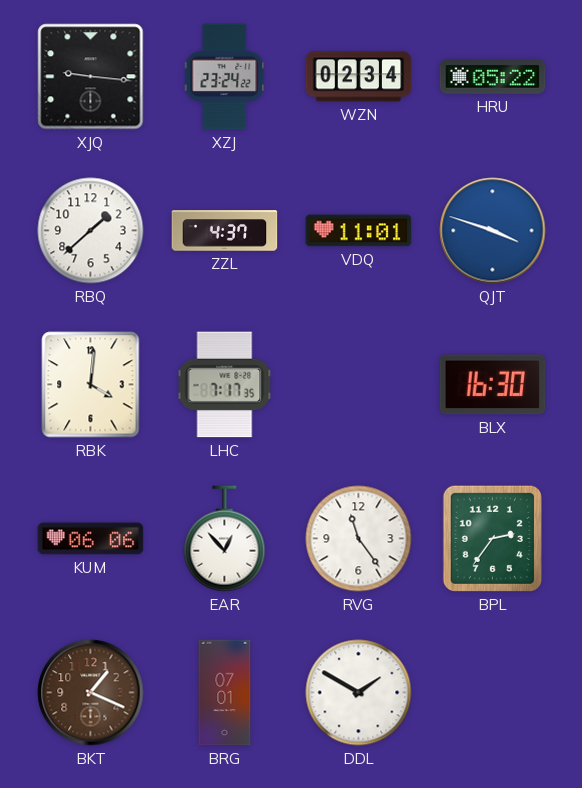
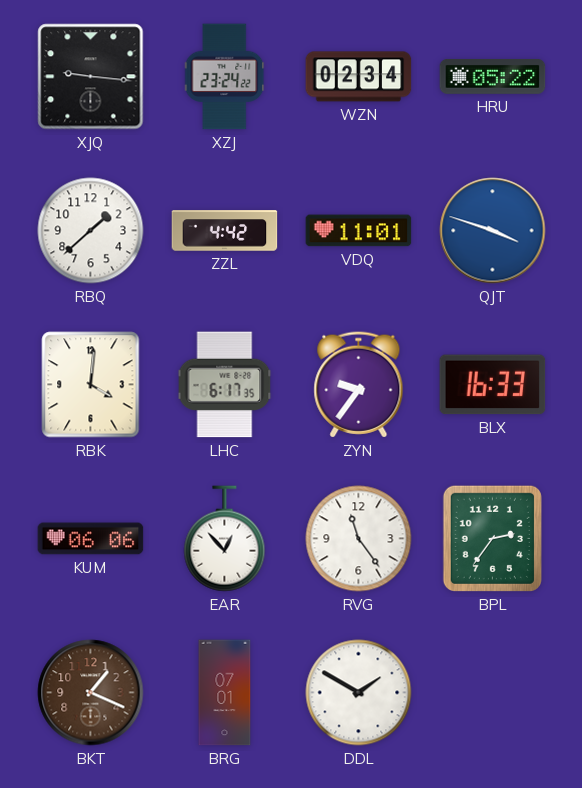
ZZL: 4:37 -> 4:42 (225, 231)
LHC: 7:17 -> 6:17 (225, 385)
ZYN: none -> 9:36 (359, 385)
BLX: 16:30 -> 16:33 (493, 385)
